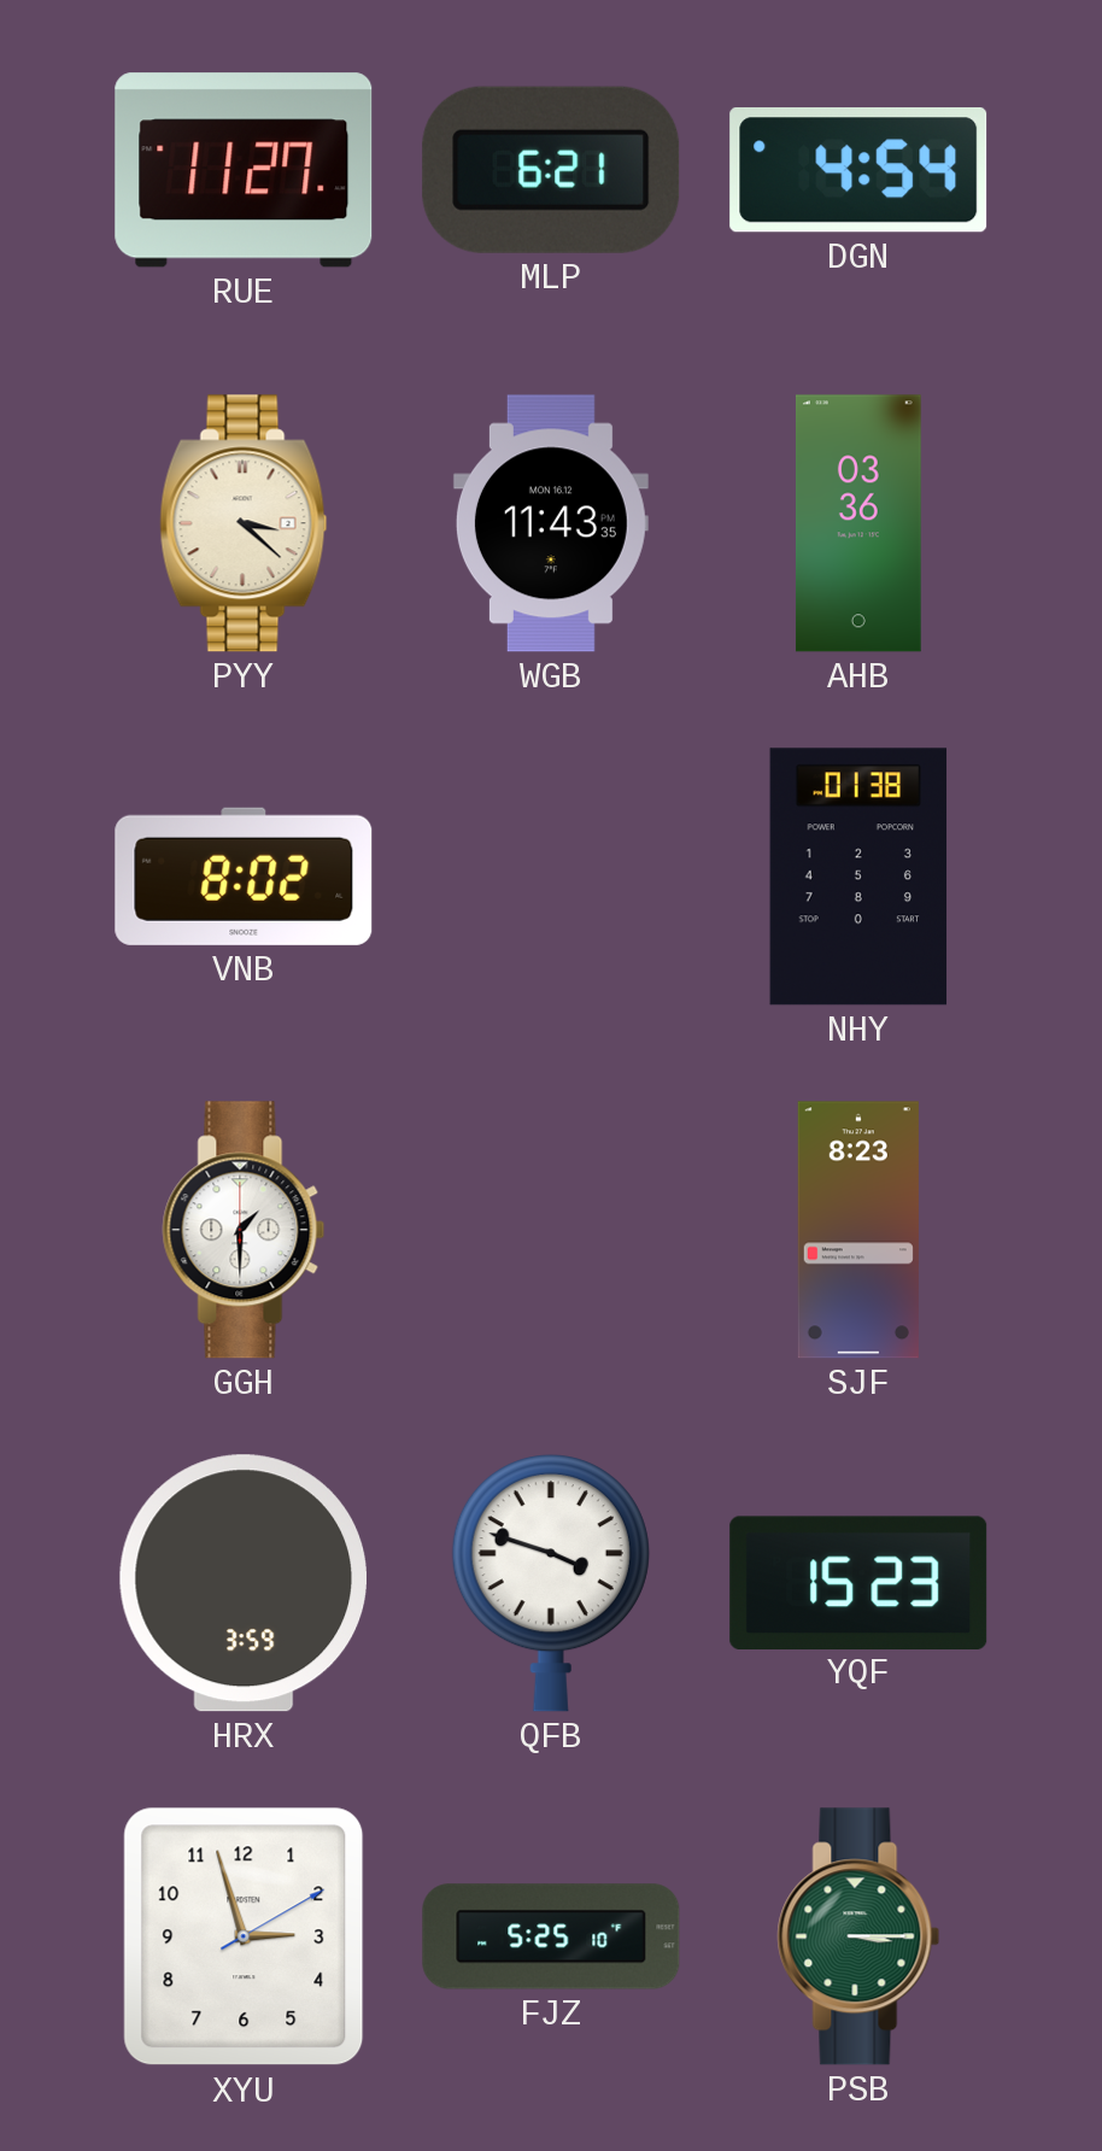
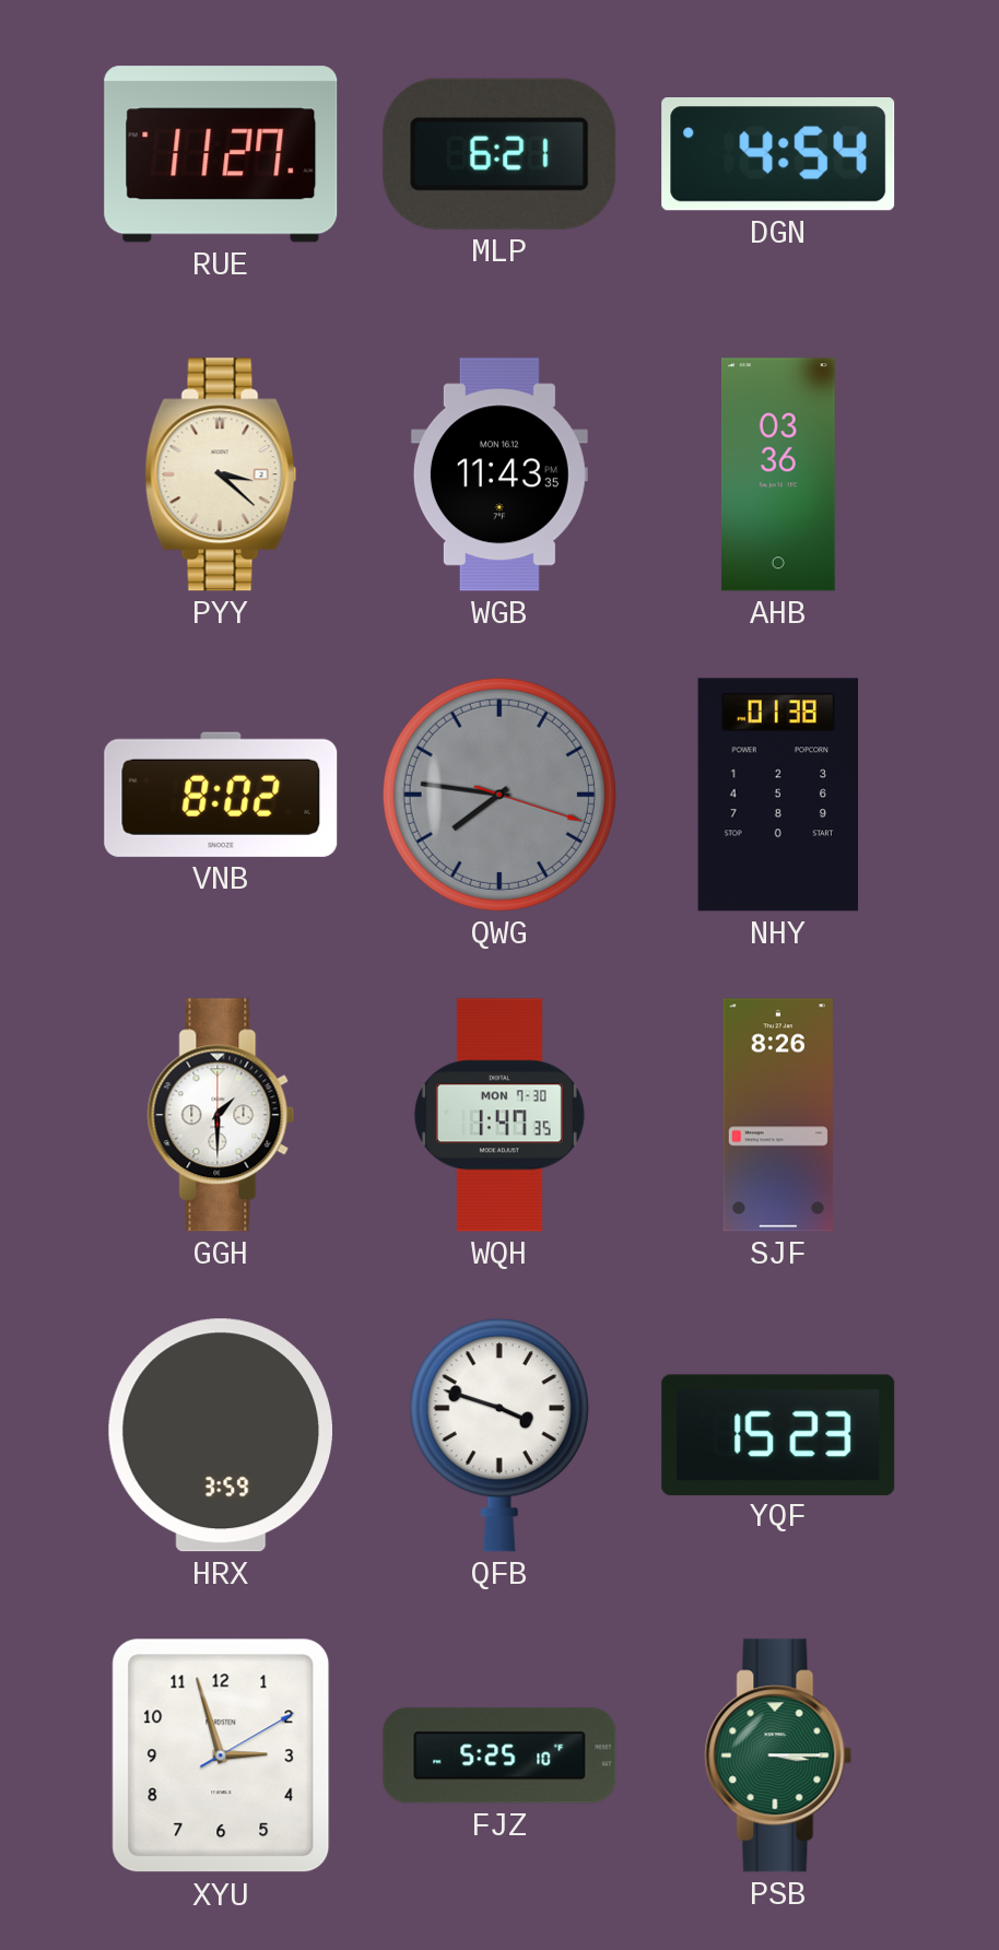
QWG: none -> 7:46 (499, 795)
WQH: none -> 1:47 (499, 1115)
SJF: 8:23 -> 8:26 (778, 1115)
